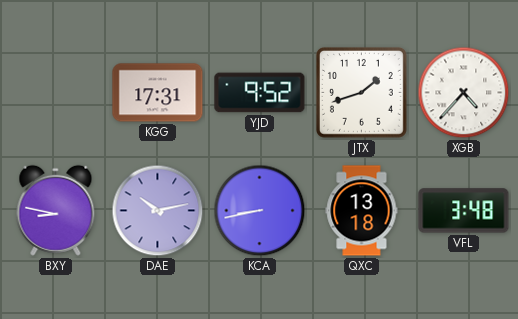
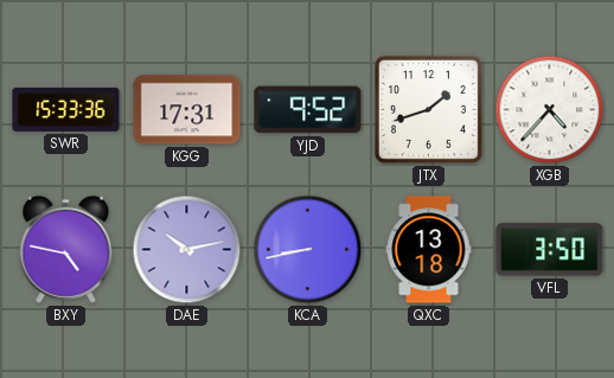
SWR: none -> 15:33 (66, 109)
BXY: 8:47 -> 4:47 (66, 249)
VFL: 3:48 -> 3:50 (550, 250)
